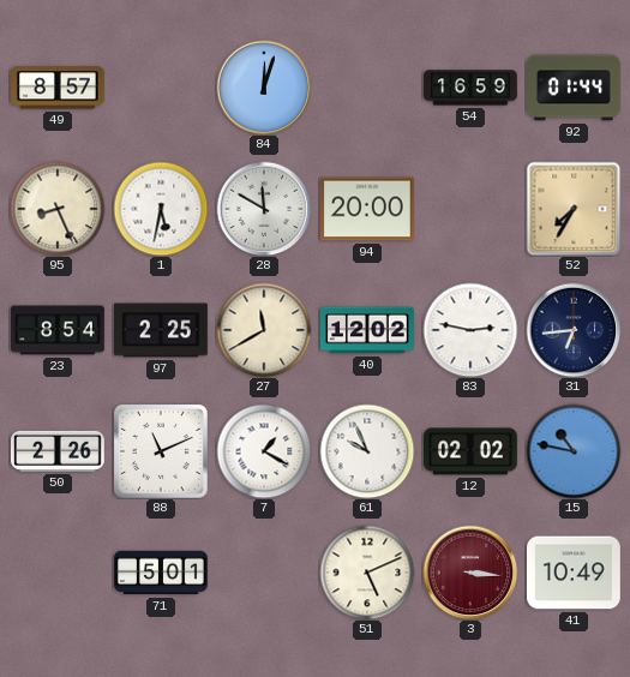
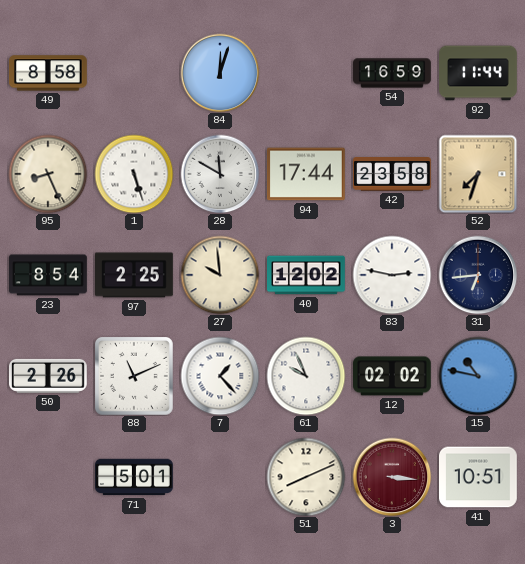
49: 8:57 -> 8:58 (49, 73)
92: 01:44 -> 11:44 (479, 73)
1: 5:32 -> 5:27 (134, 174)
94: 20:00 -> 17:44 (307, 174)
42: none -> 23:58 (393, 174)
52: 7:35 -> 7:33 (478, 174)
27: 11:40 -> 9:59 (220, 275)
7: 1:20 -> 1:23 (220, 376)
51: 5:11 -> 8:11 (306, 477)
41: 10:49 -> 10:51 (479, 477)
